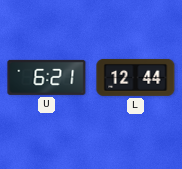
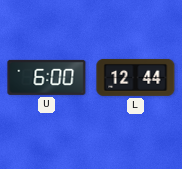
U: 6:21 -> 6:00 (47, 77)
